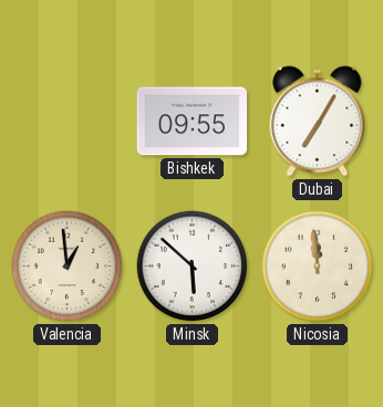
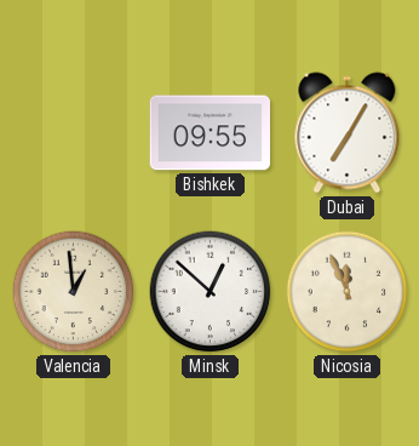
Minsk: 5:52 -> 12:52 (211, 292)
Nicosia: 11:59 -> 11:56 (348, 292)
